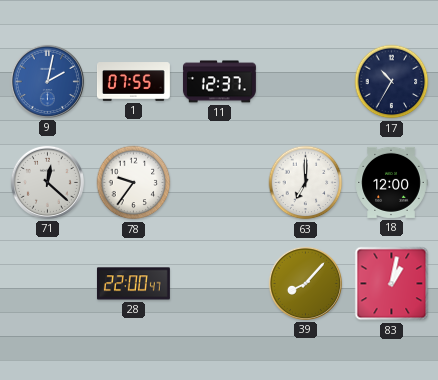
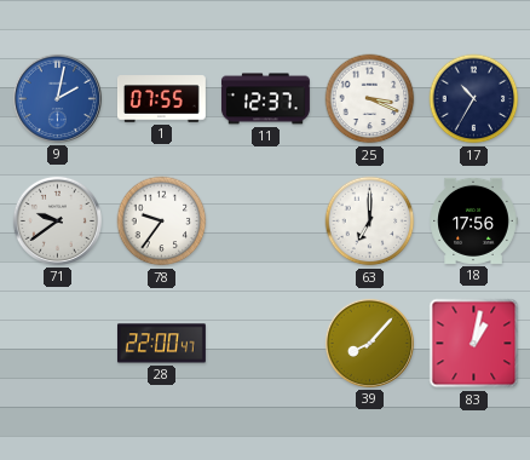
25: none -> 3:19 (370, 99)
71: 12:22 -> 9:39 (57, 220)
18: 12:00 -> 17:56 (473, 220)
